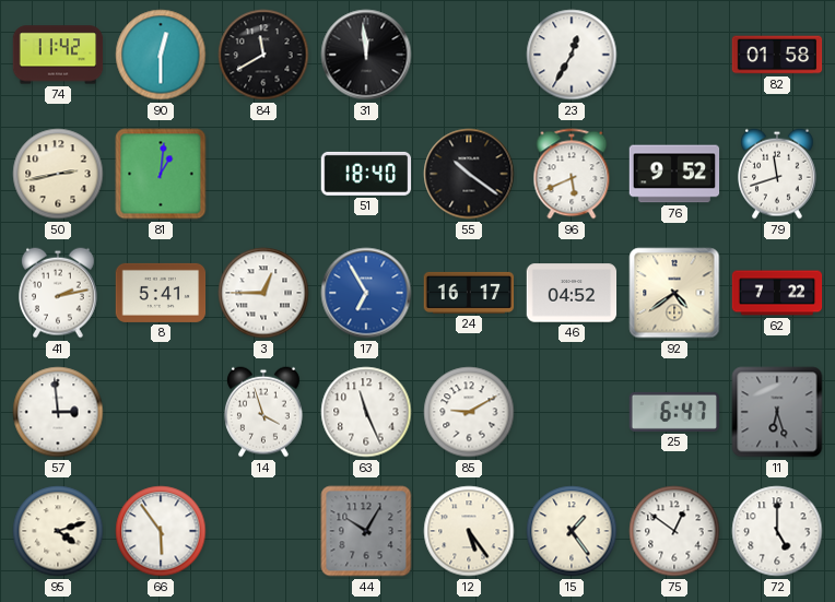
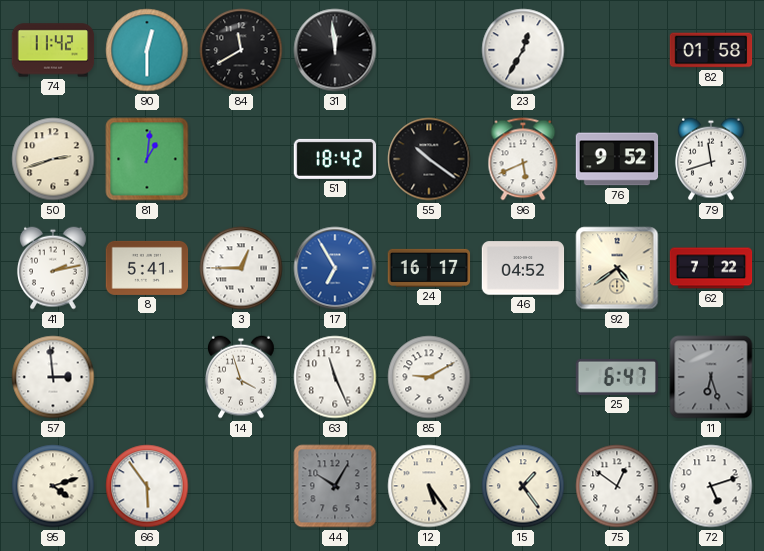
50: 2:43 -> 2:42 (53, 159)
51: 18:40 -> 18:42 (335, 159)
72: 5:00 -> 5:12 (711, 486)
